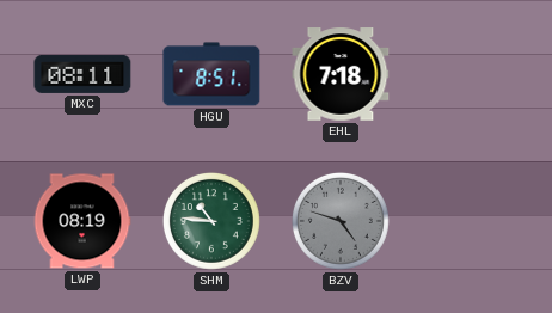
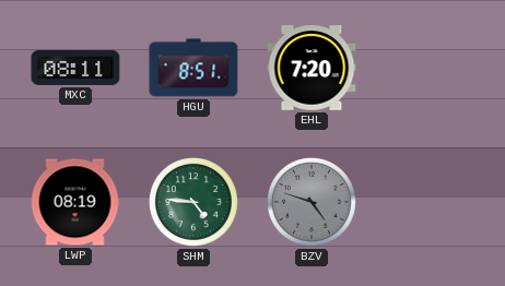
EHL: 7:18 -> 7:20 (312, 68)
SHM: 10:46 -> 4:46 (193, 202)
